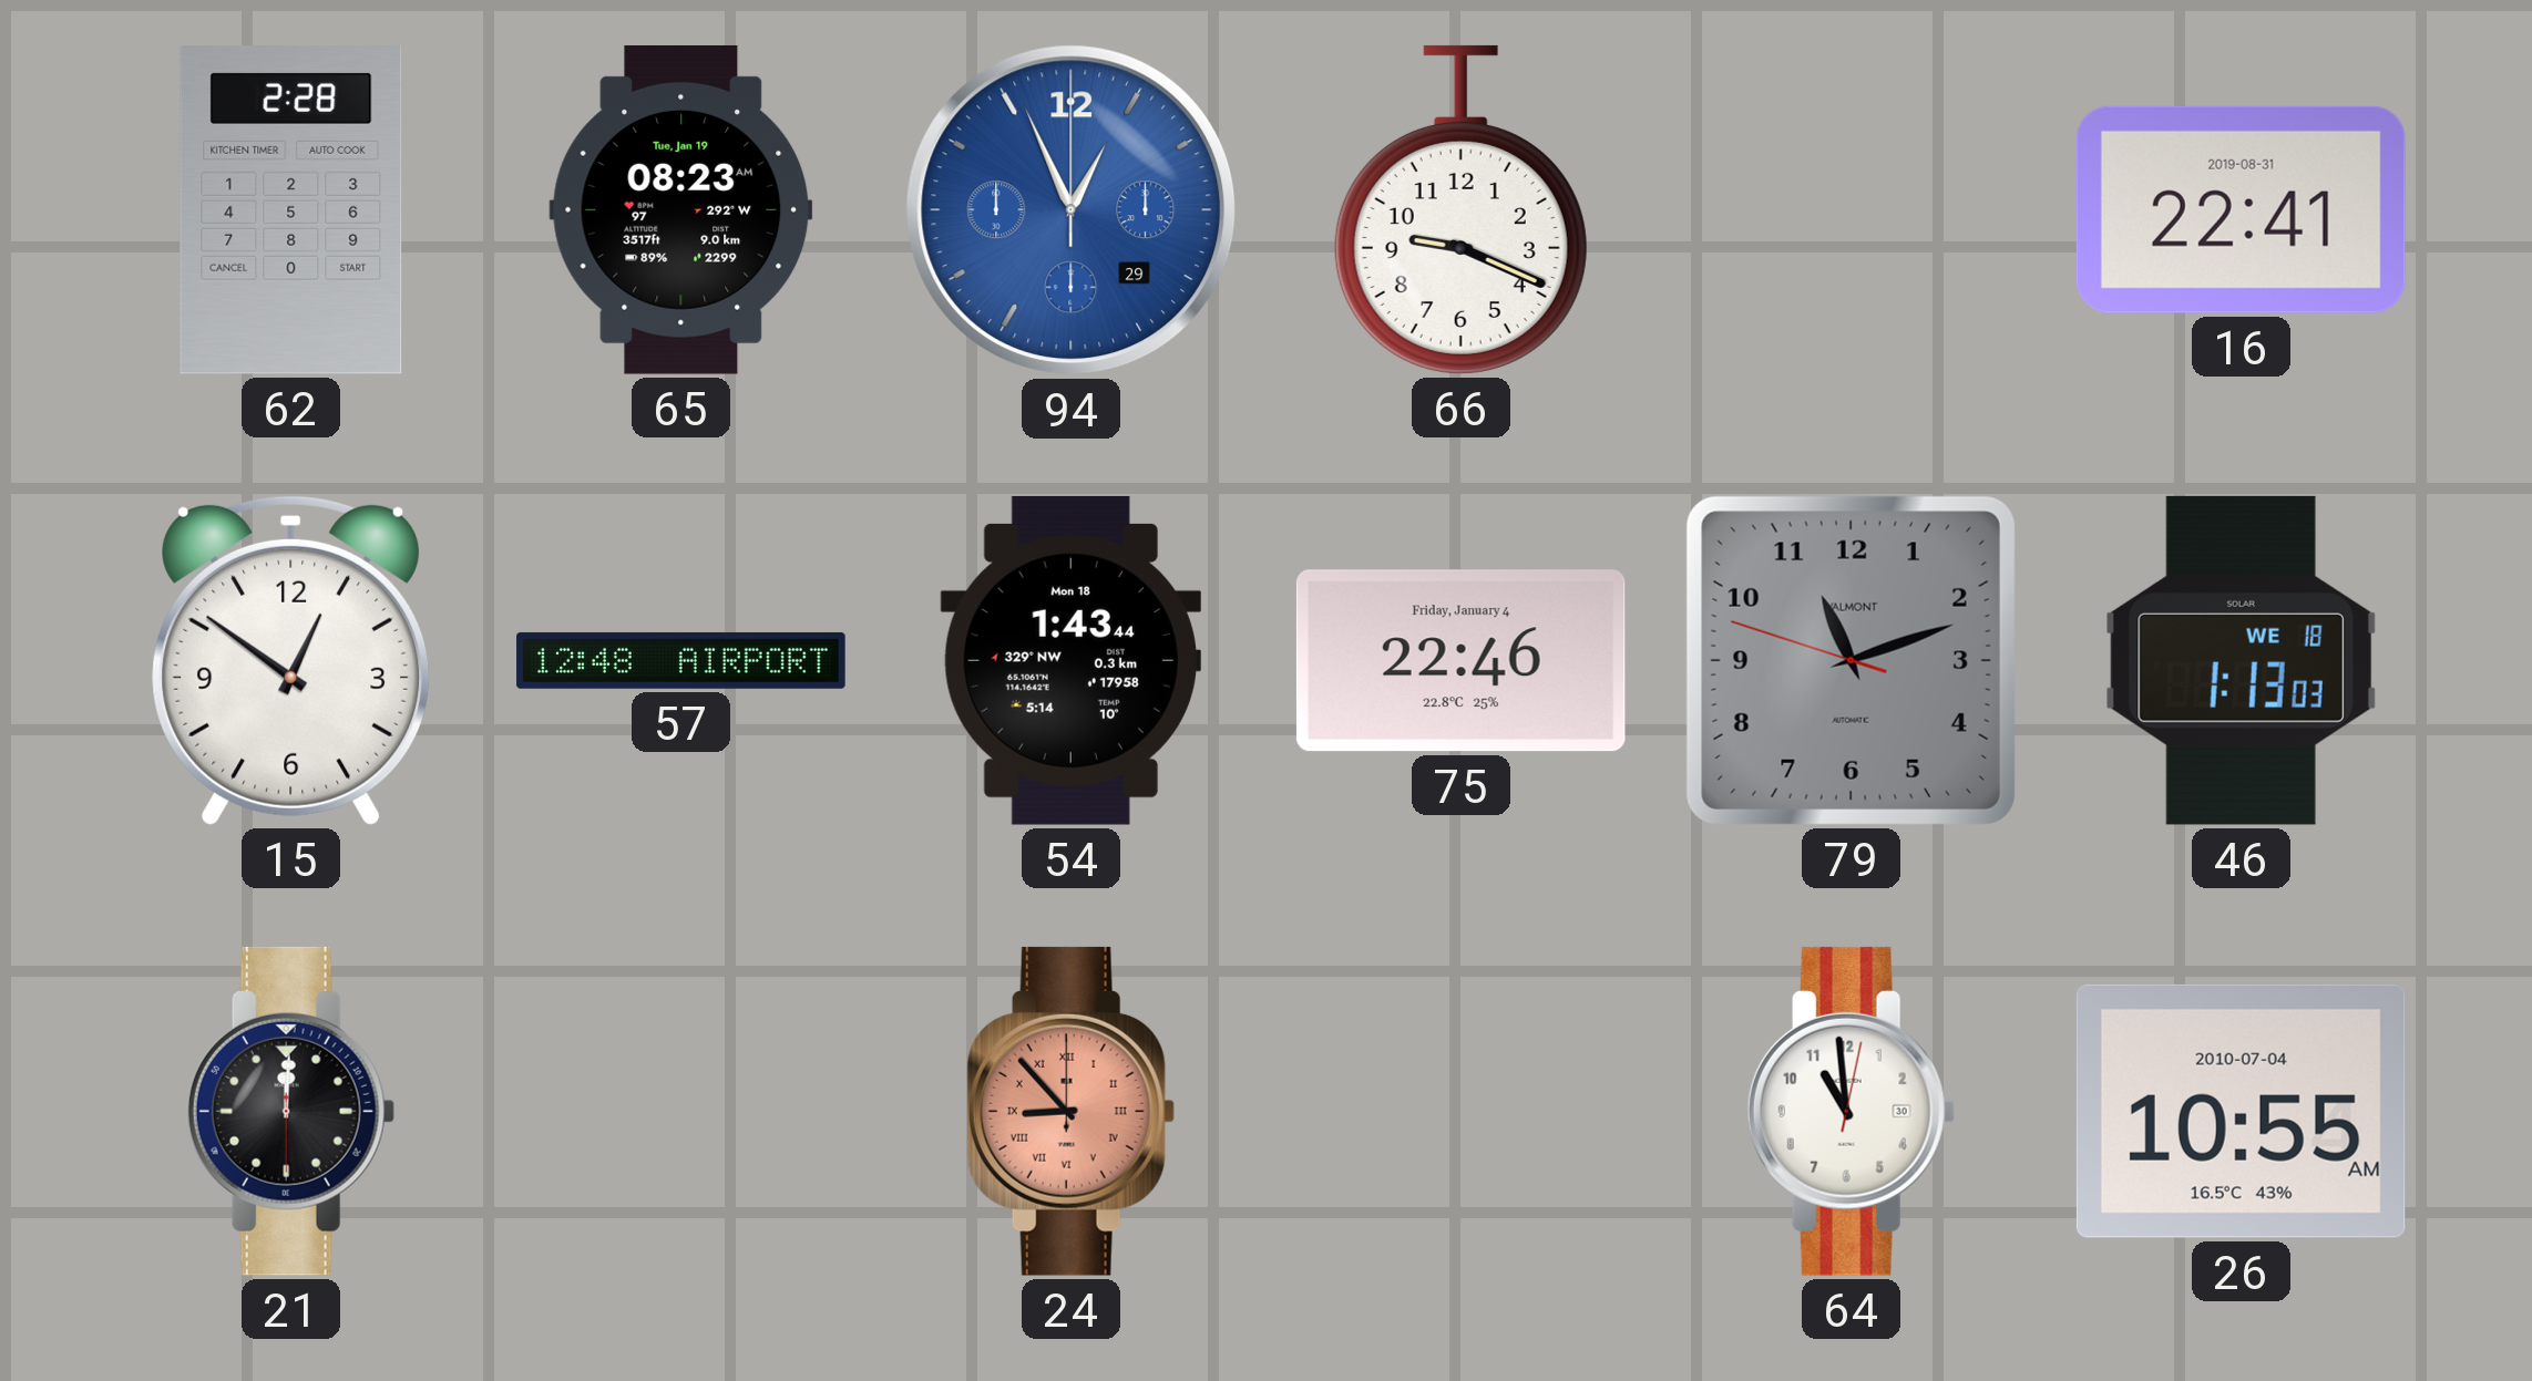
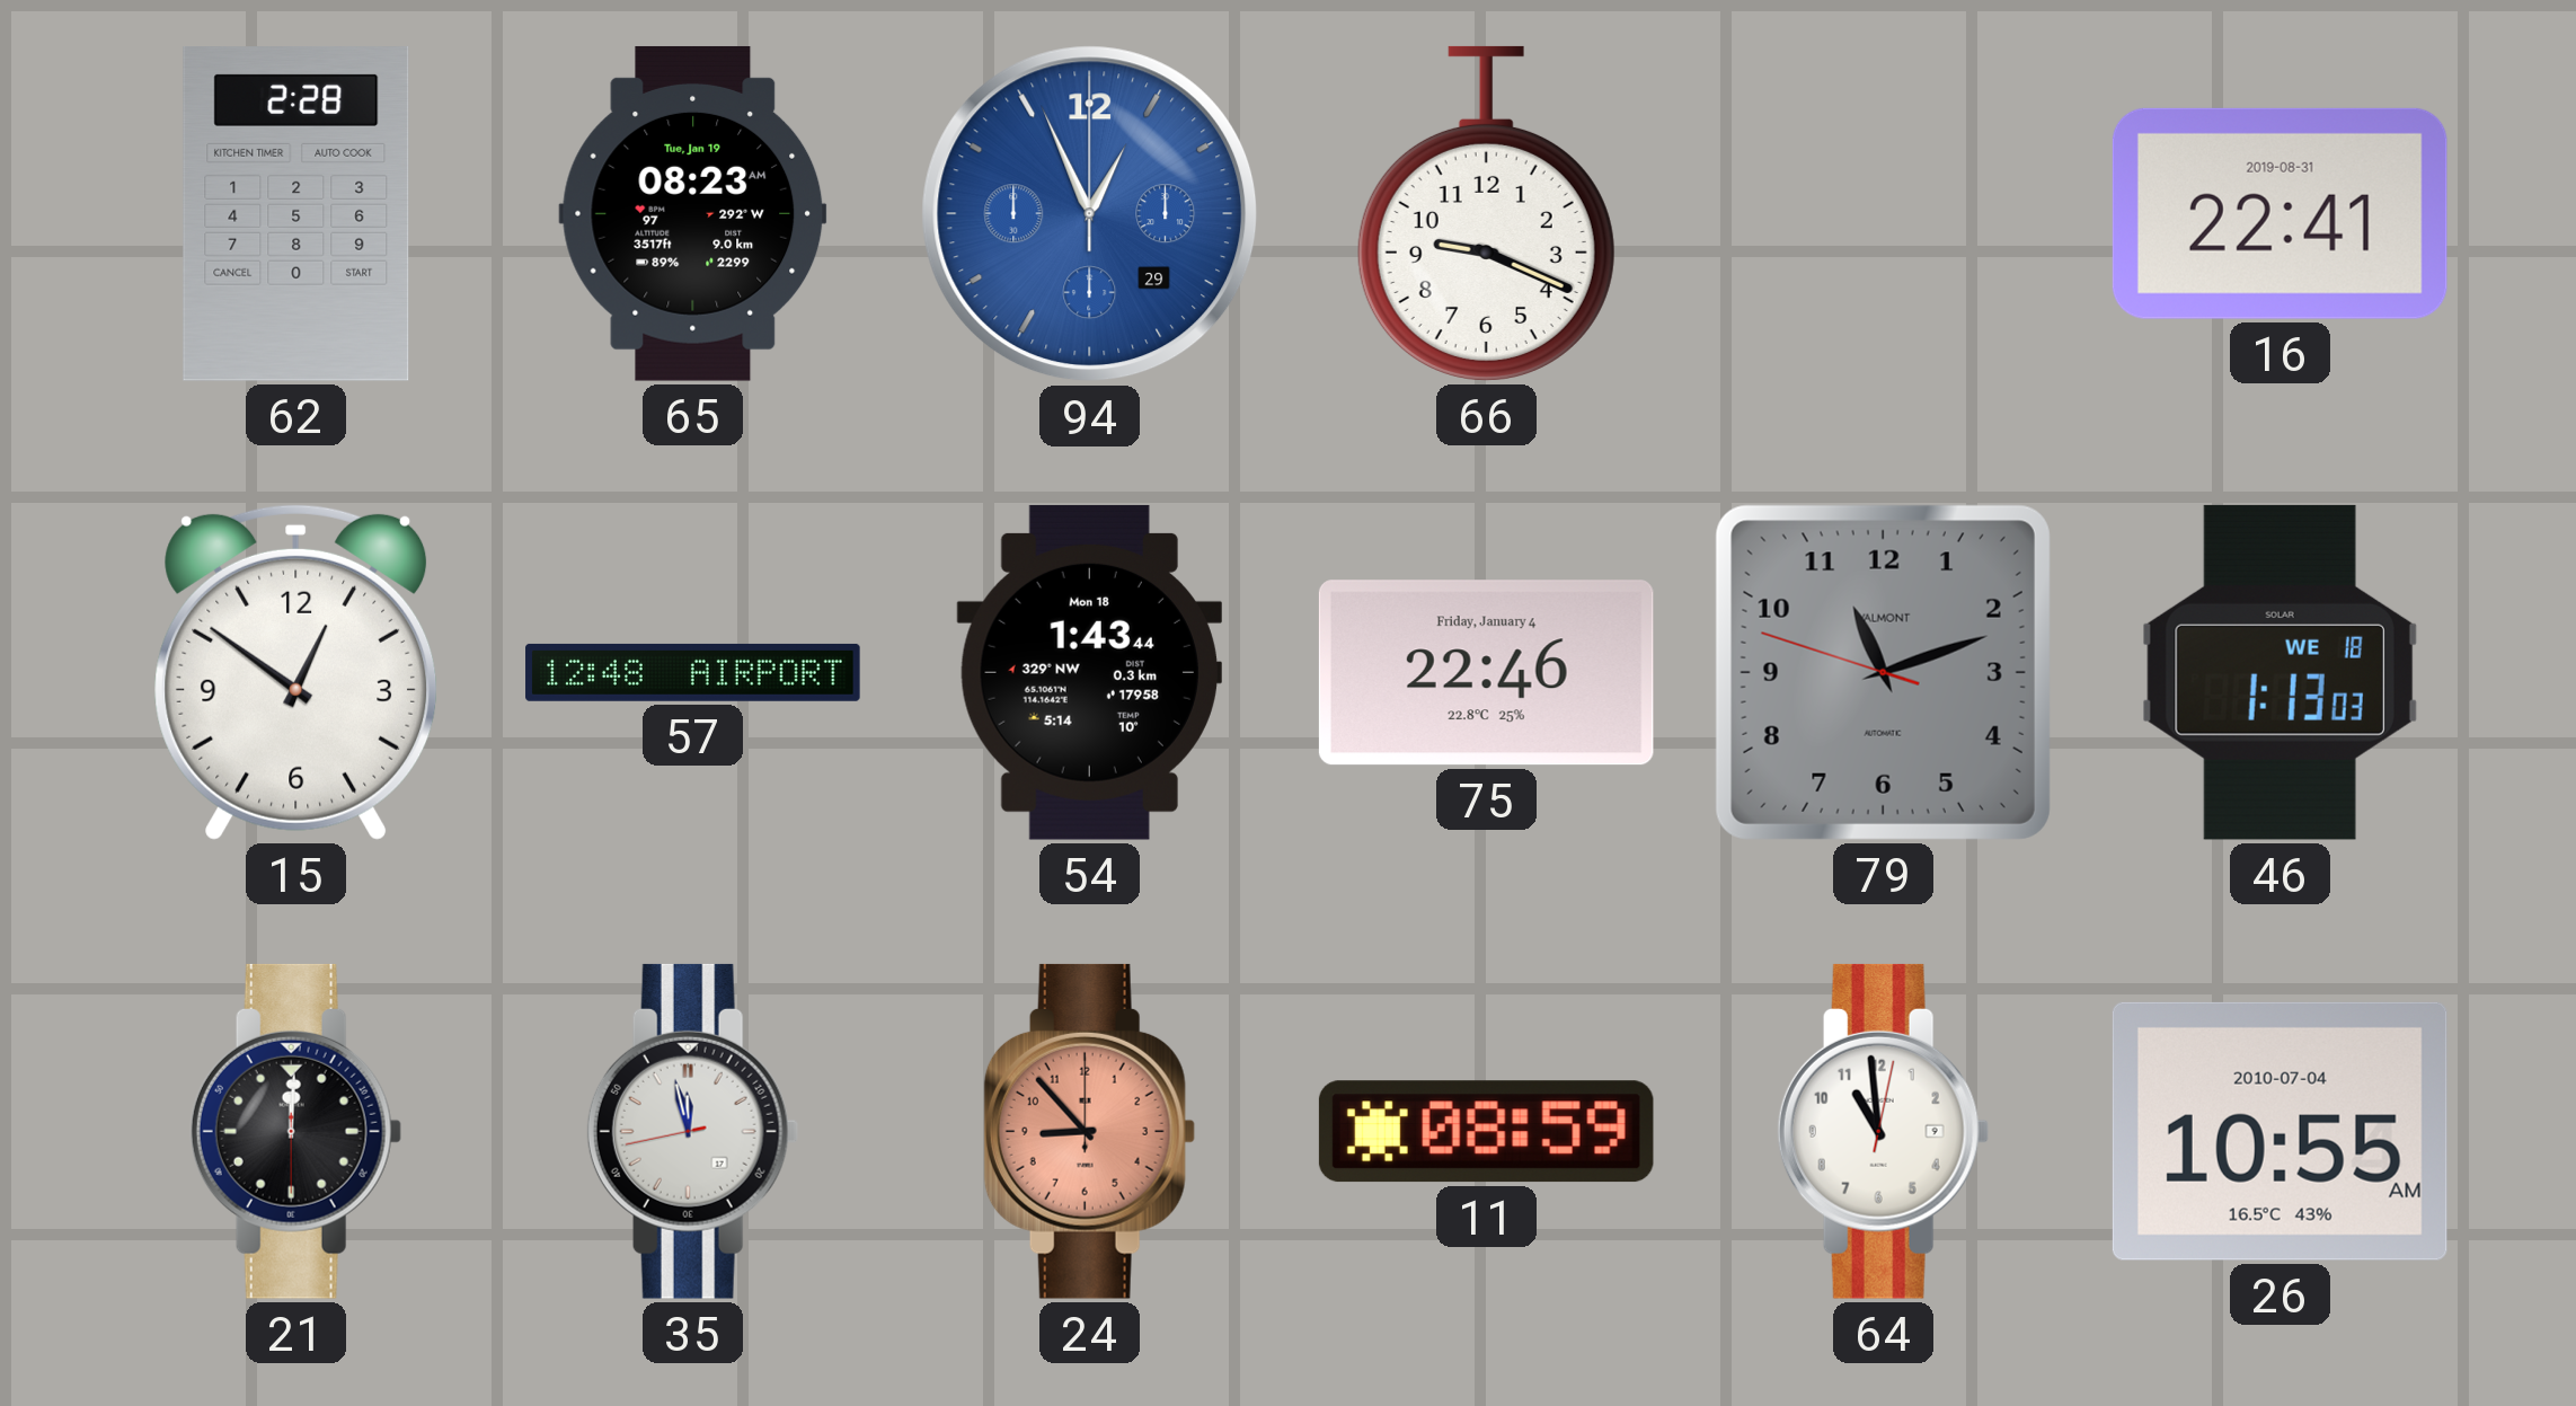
35: none -> 11:57 (692, 1131)
24 numerals: Roman -> Arabic (1089, 1131)
11: none -> 08:59 (1486, 1132)
64 date: 30 -> 9 (1883, 1131)
